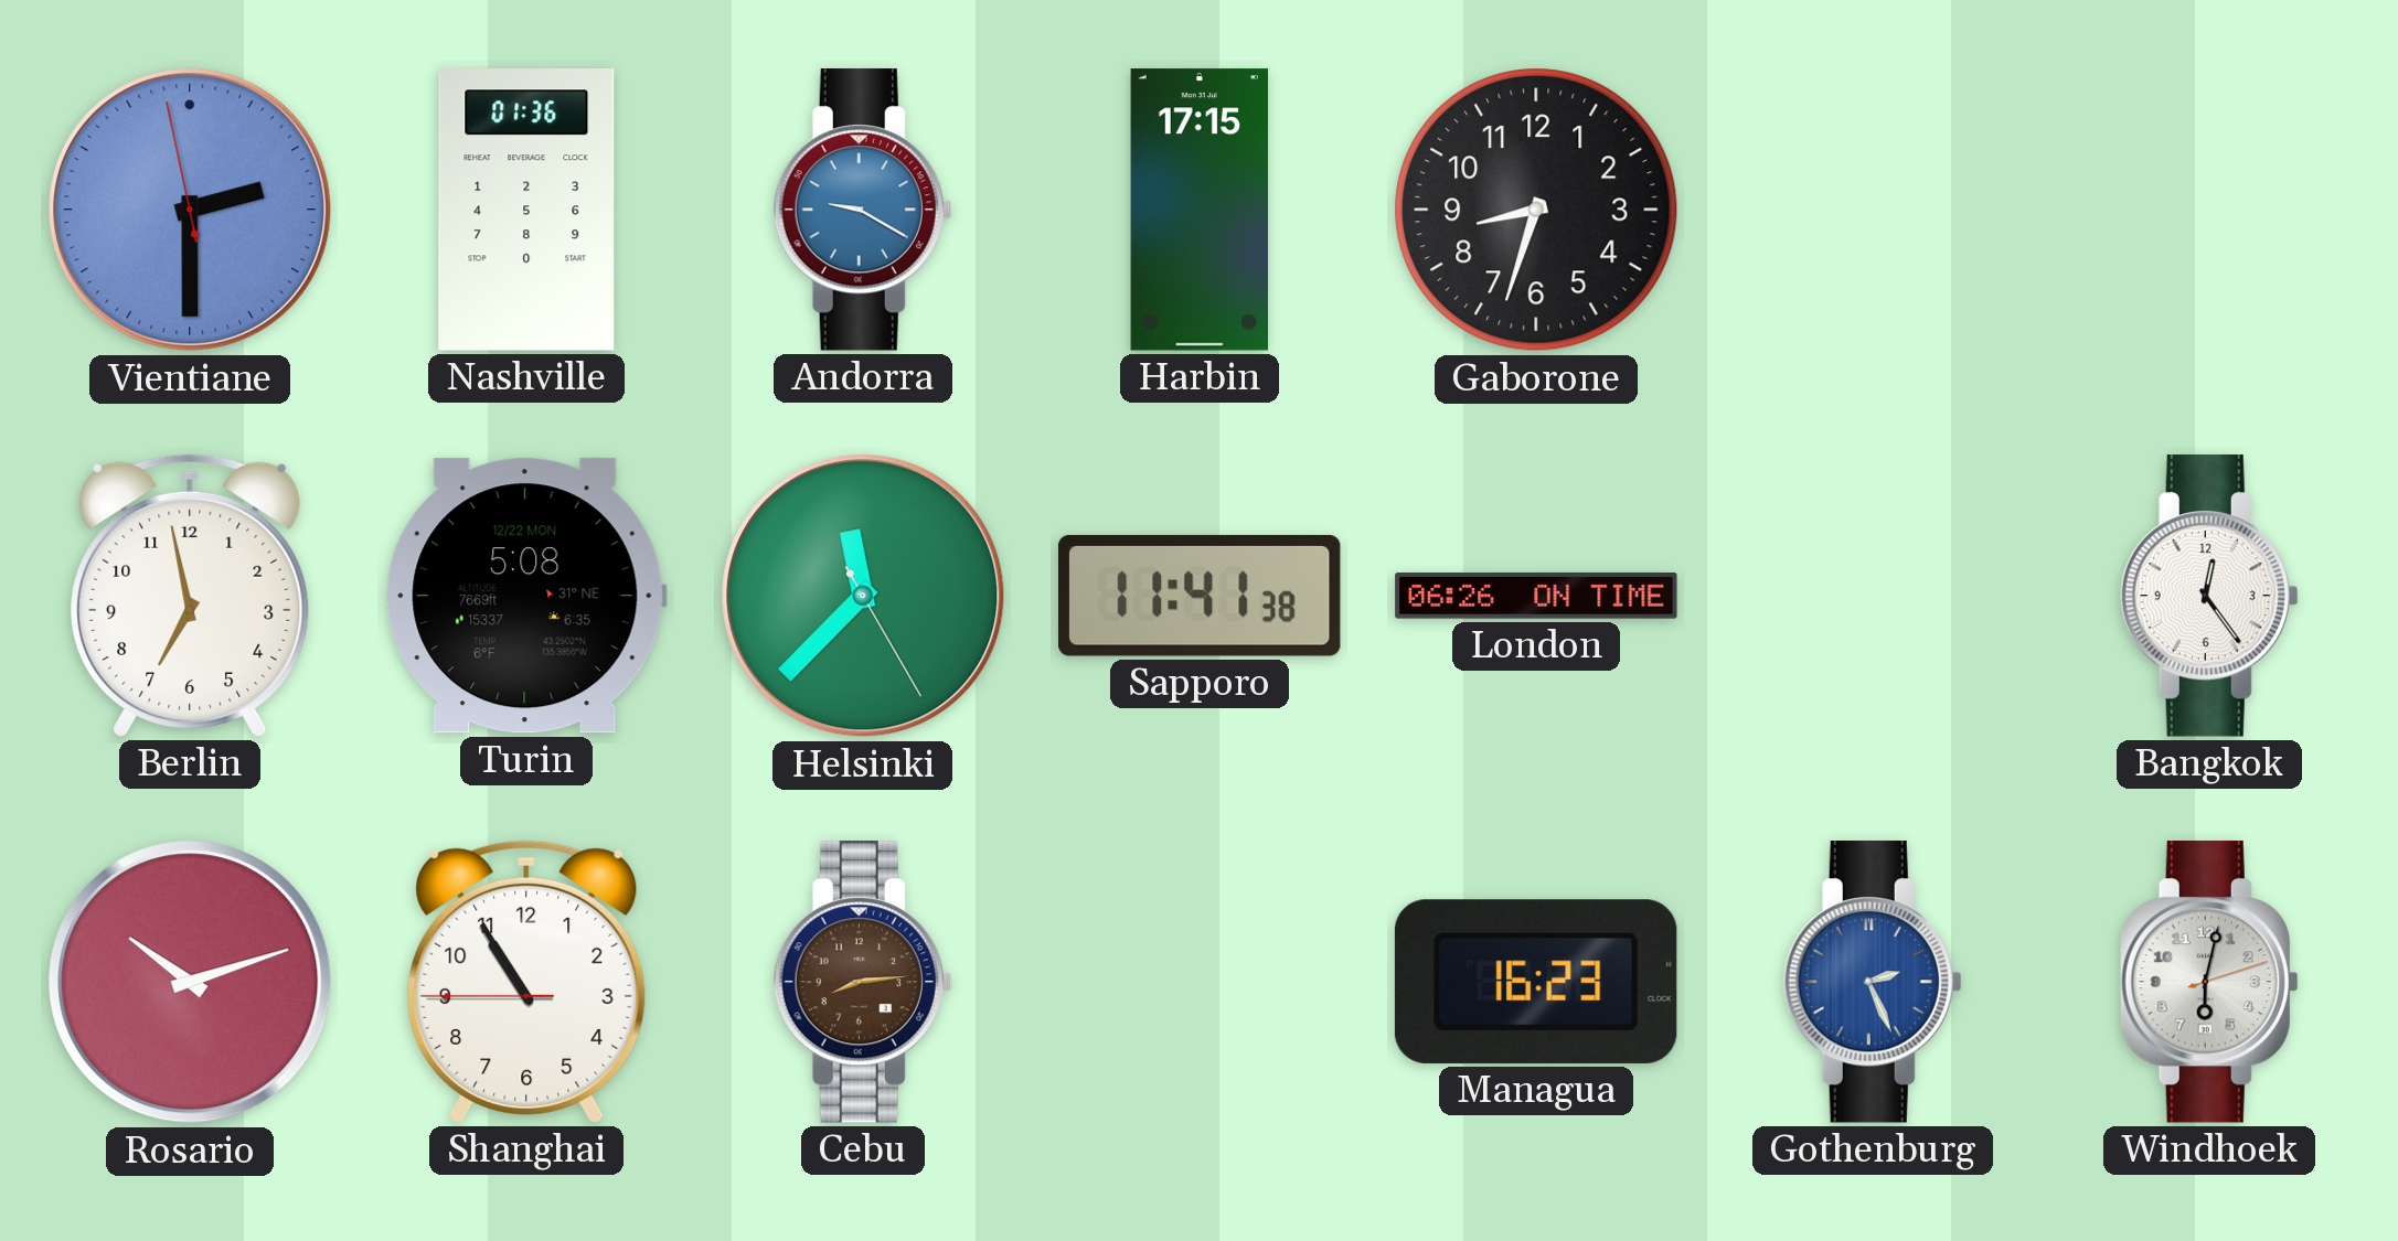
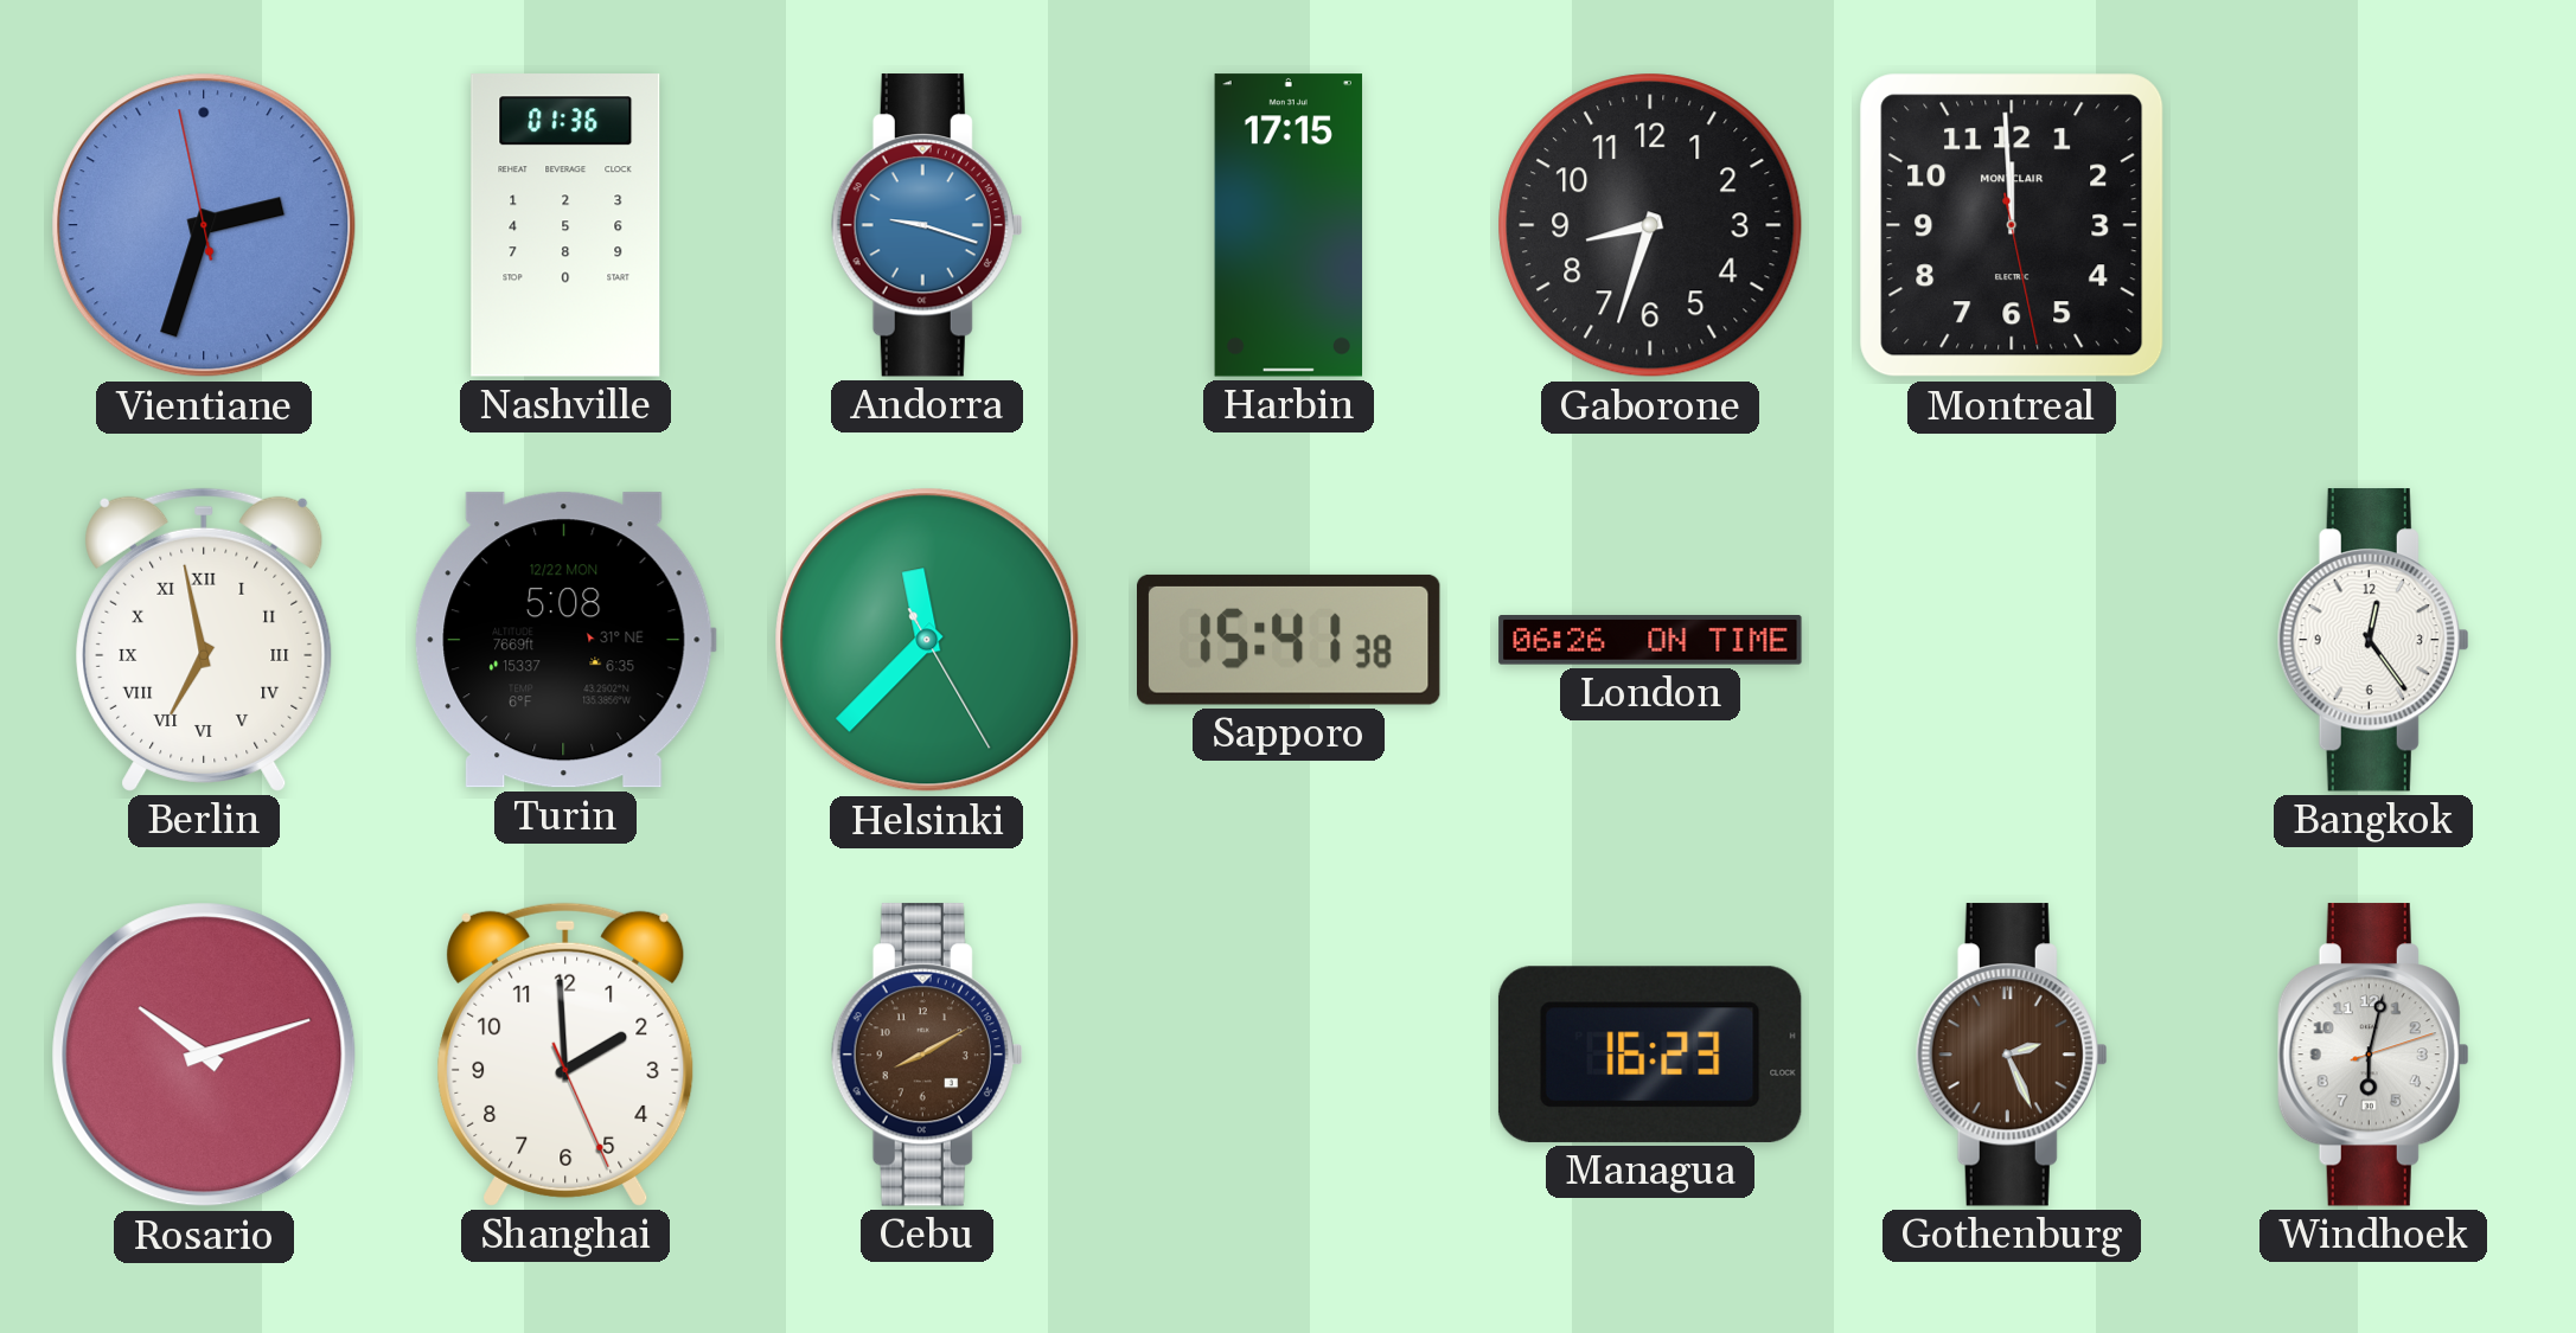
Vientiane: 2:29 -> 2:32 (204, 225)
Andorra: 9:20 -> 9:18 (927, 225)
Montreal: none -> 11:59 (2012, 225)
Berlin numerals: Arabic -> Roman (204, 640)
Sapporo: 11:41 -> 15:41 (1290, 640)
Shanghai: 10:54 -> 1:59 (565, 1055)
Cebu: 8:14 -> 8:10 (927, 1055)
Gothenburg dial: blue -> brown (2012, 1055)
